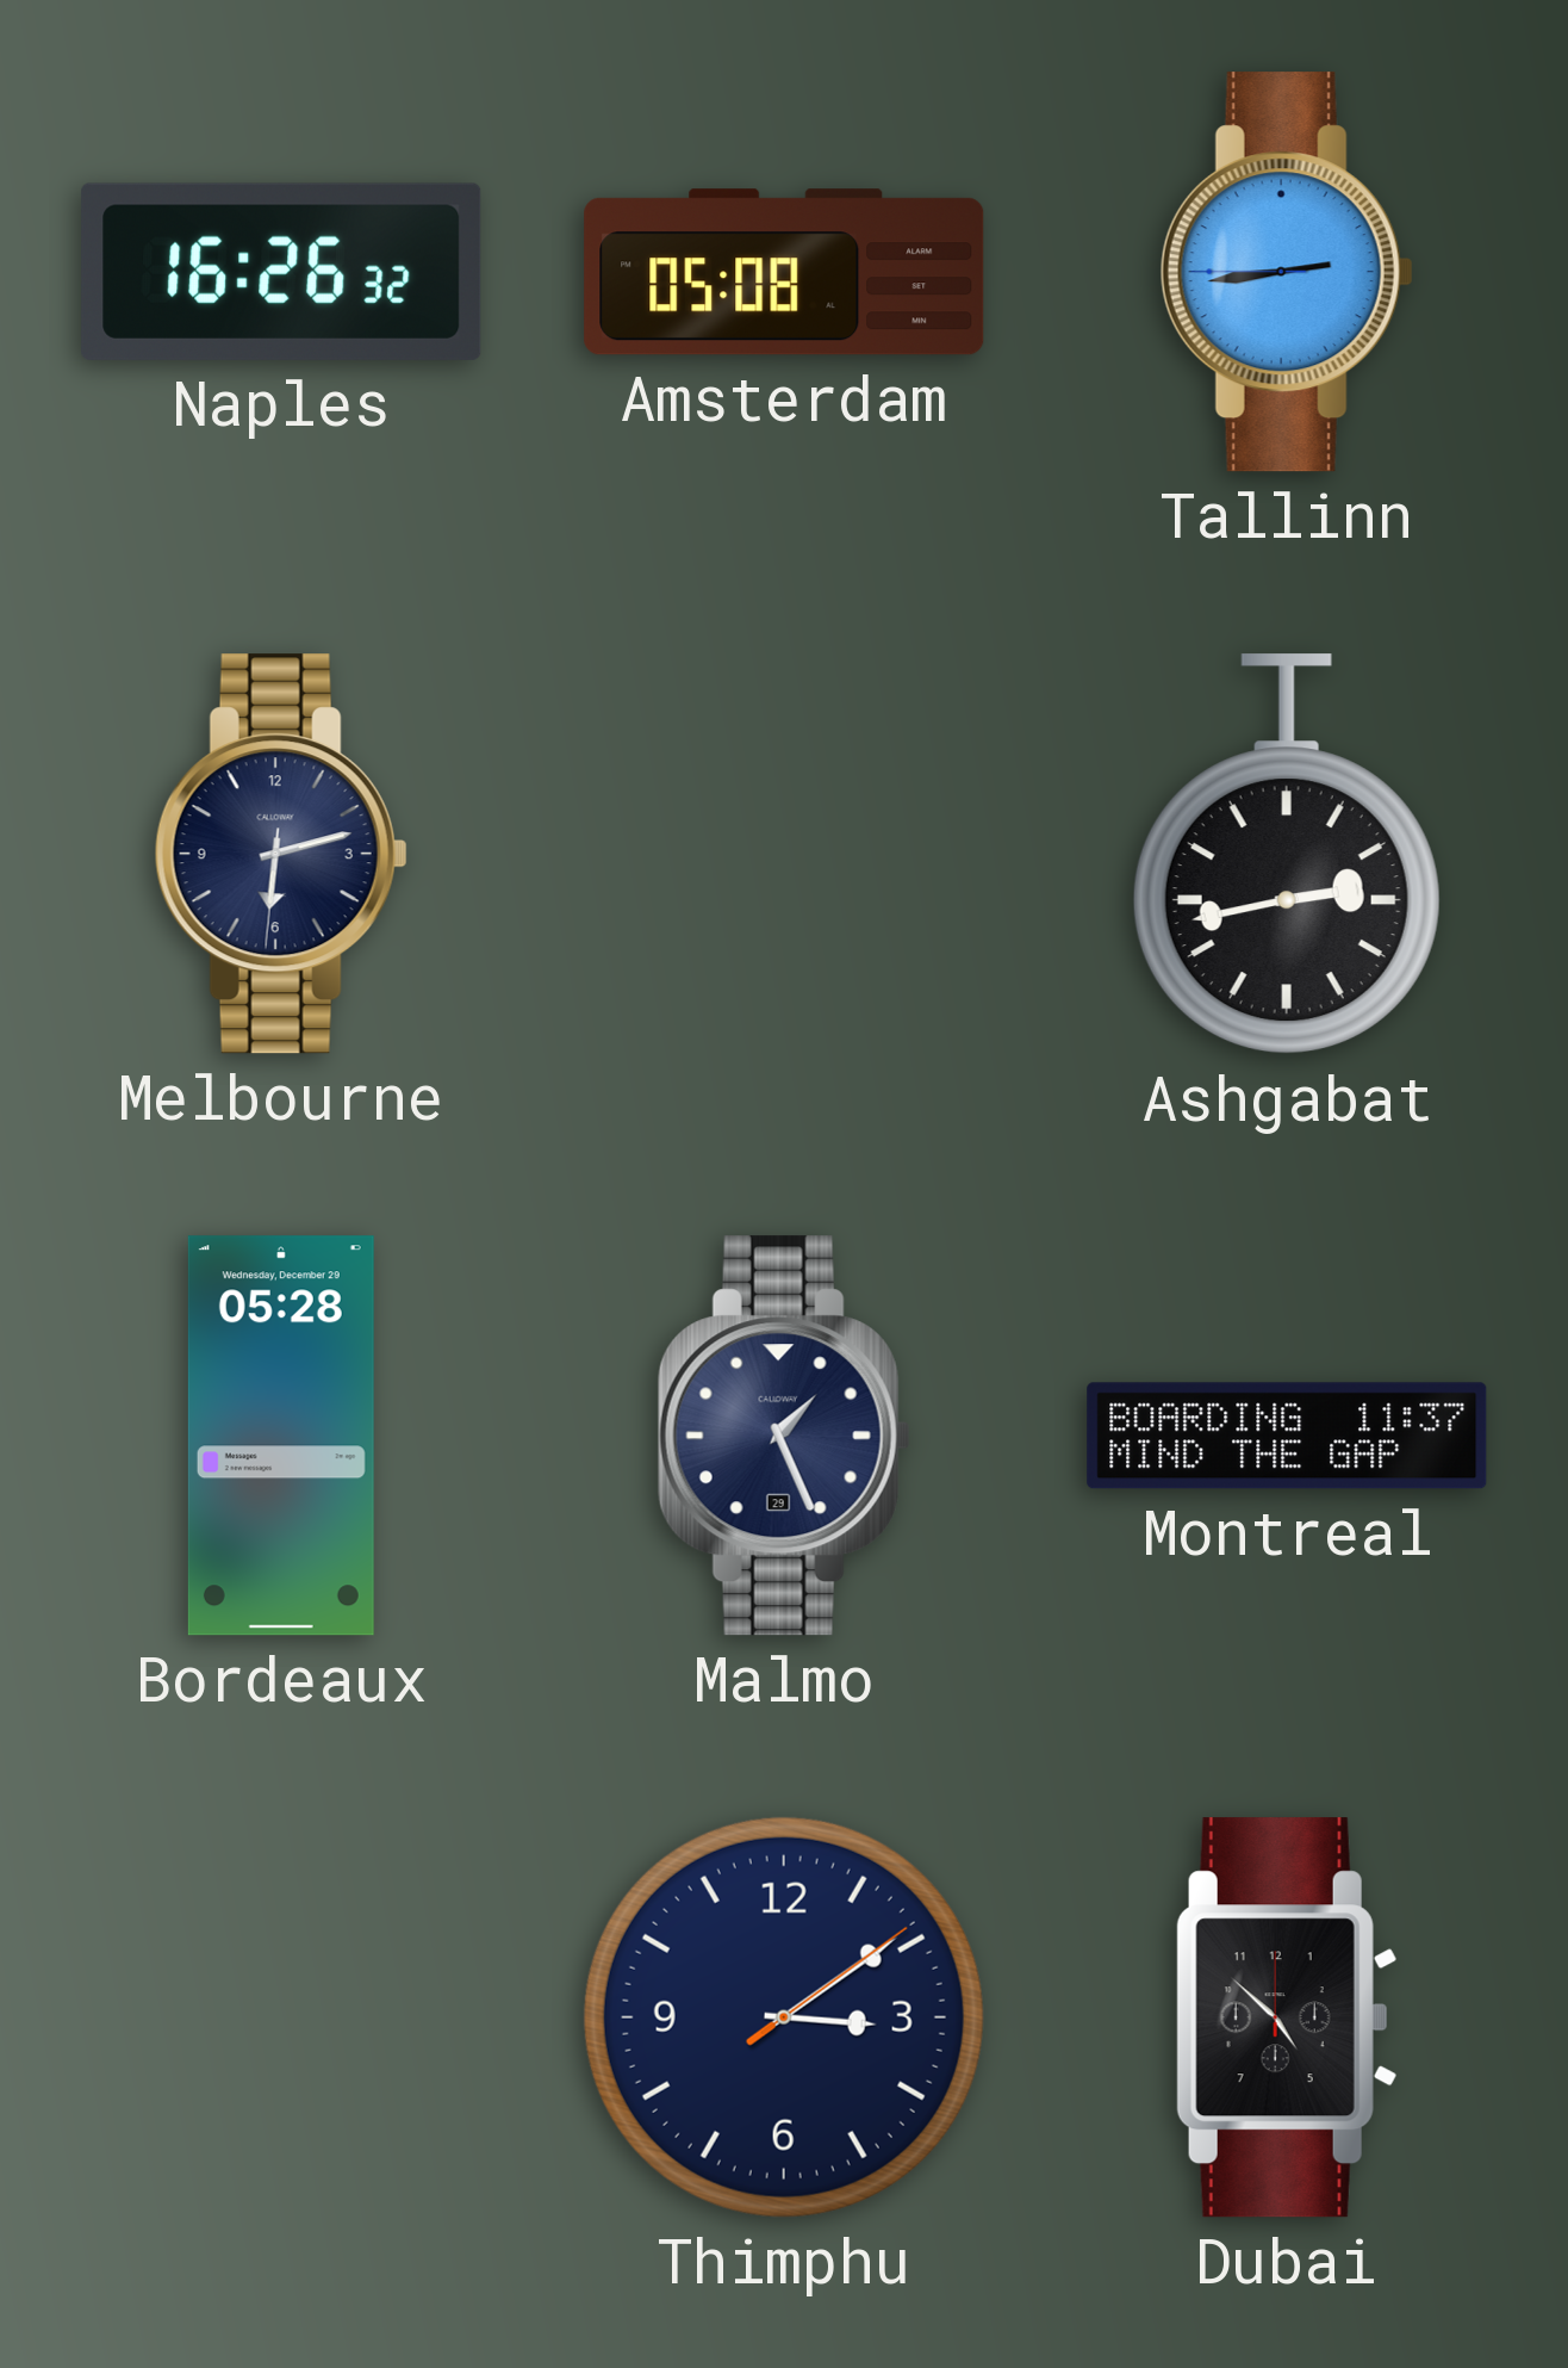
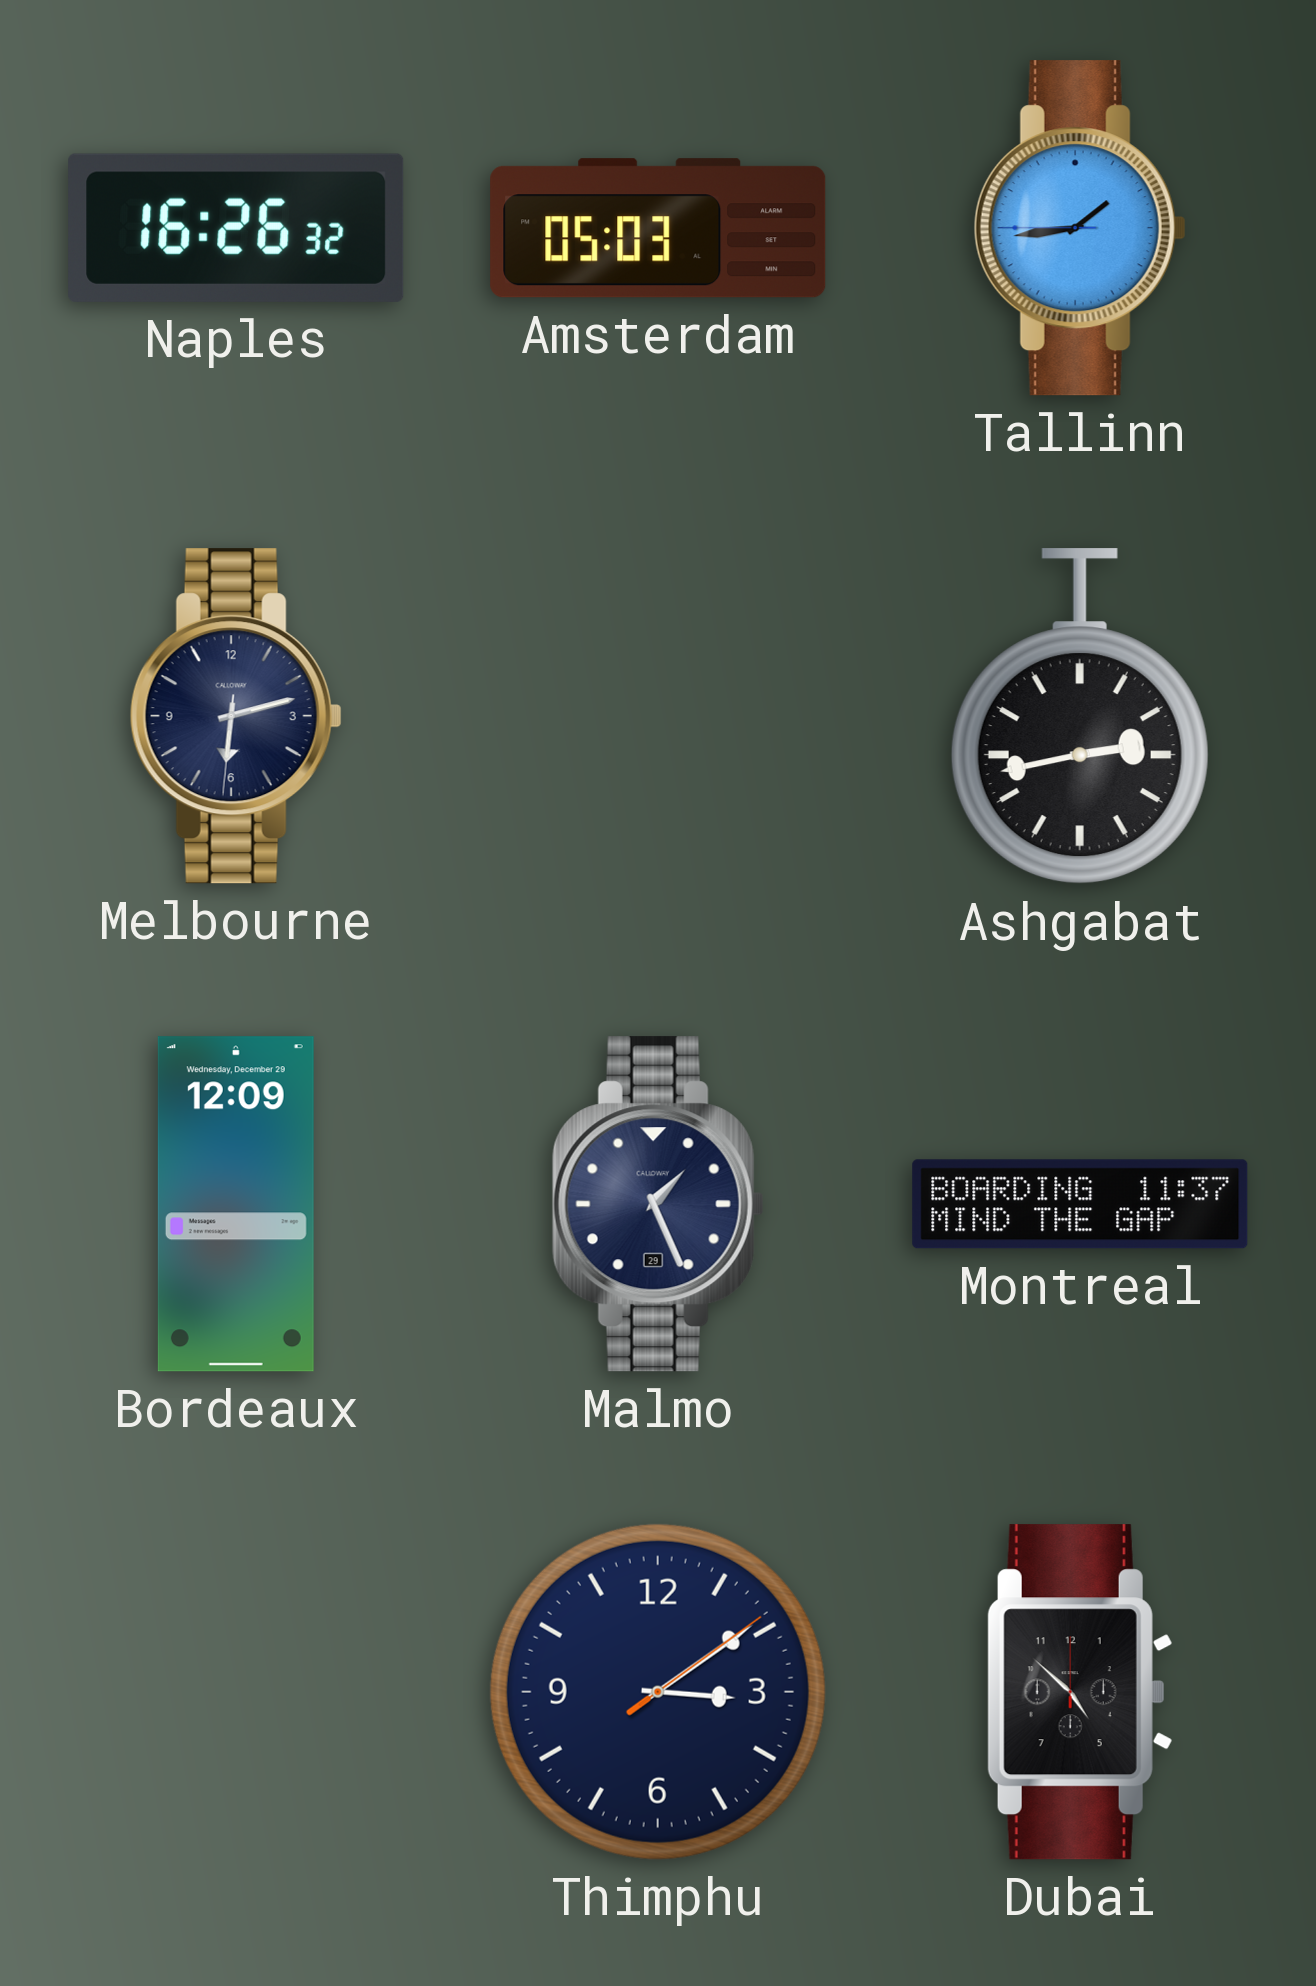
Amsterdam: 05:08 -> 05:03 (658, 228)
Tallinn: 2:43 -> 1:43 (1080, 228)
Bordeaux: 05:28 -> 12:09 (236, 1204)
